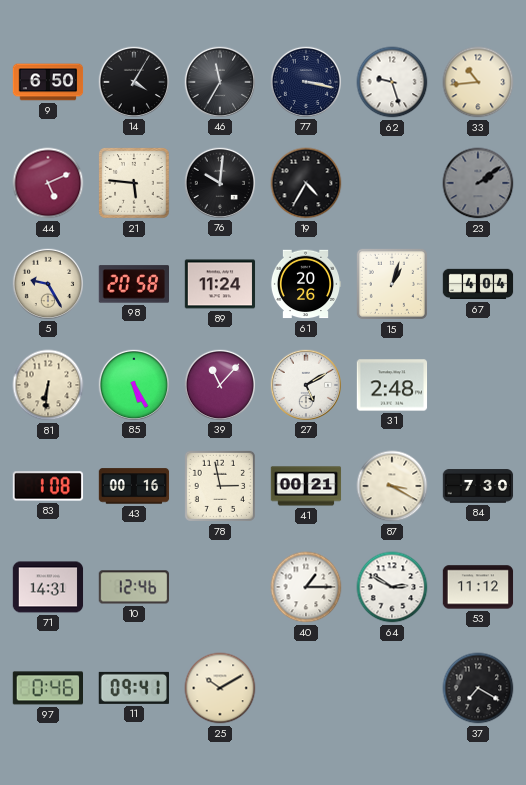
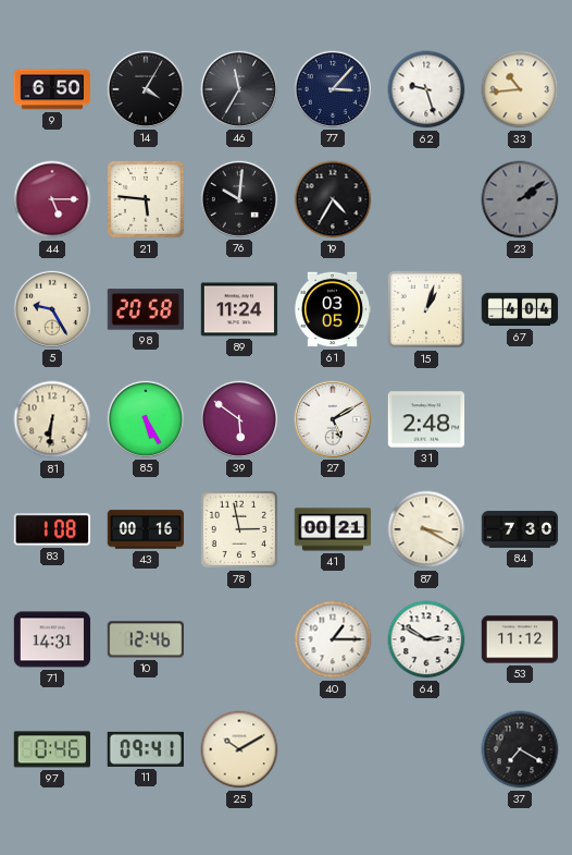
77: 3:17 -> 3:07 (332, 88)
44: 5:11 -> 5:15 (52, 199)
61: 20:26 -> 03:05 (333, 309)
39: 11:07 -> 5:51 (238, 418)
